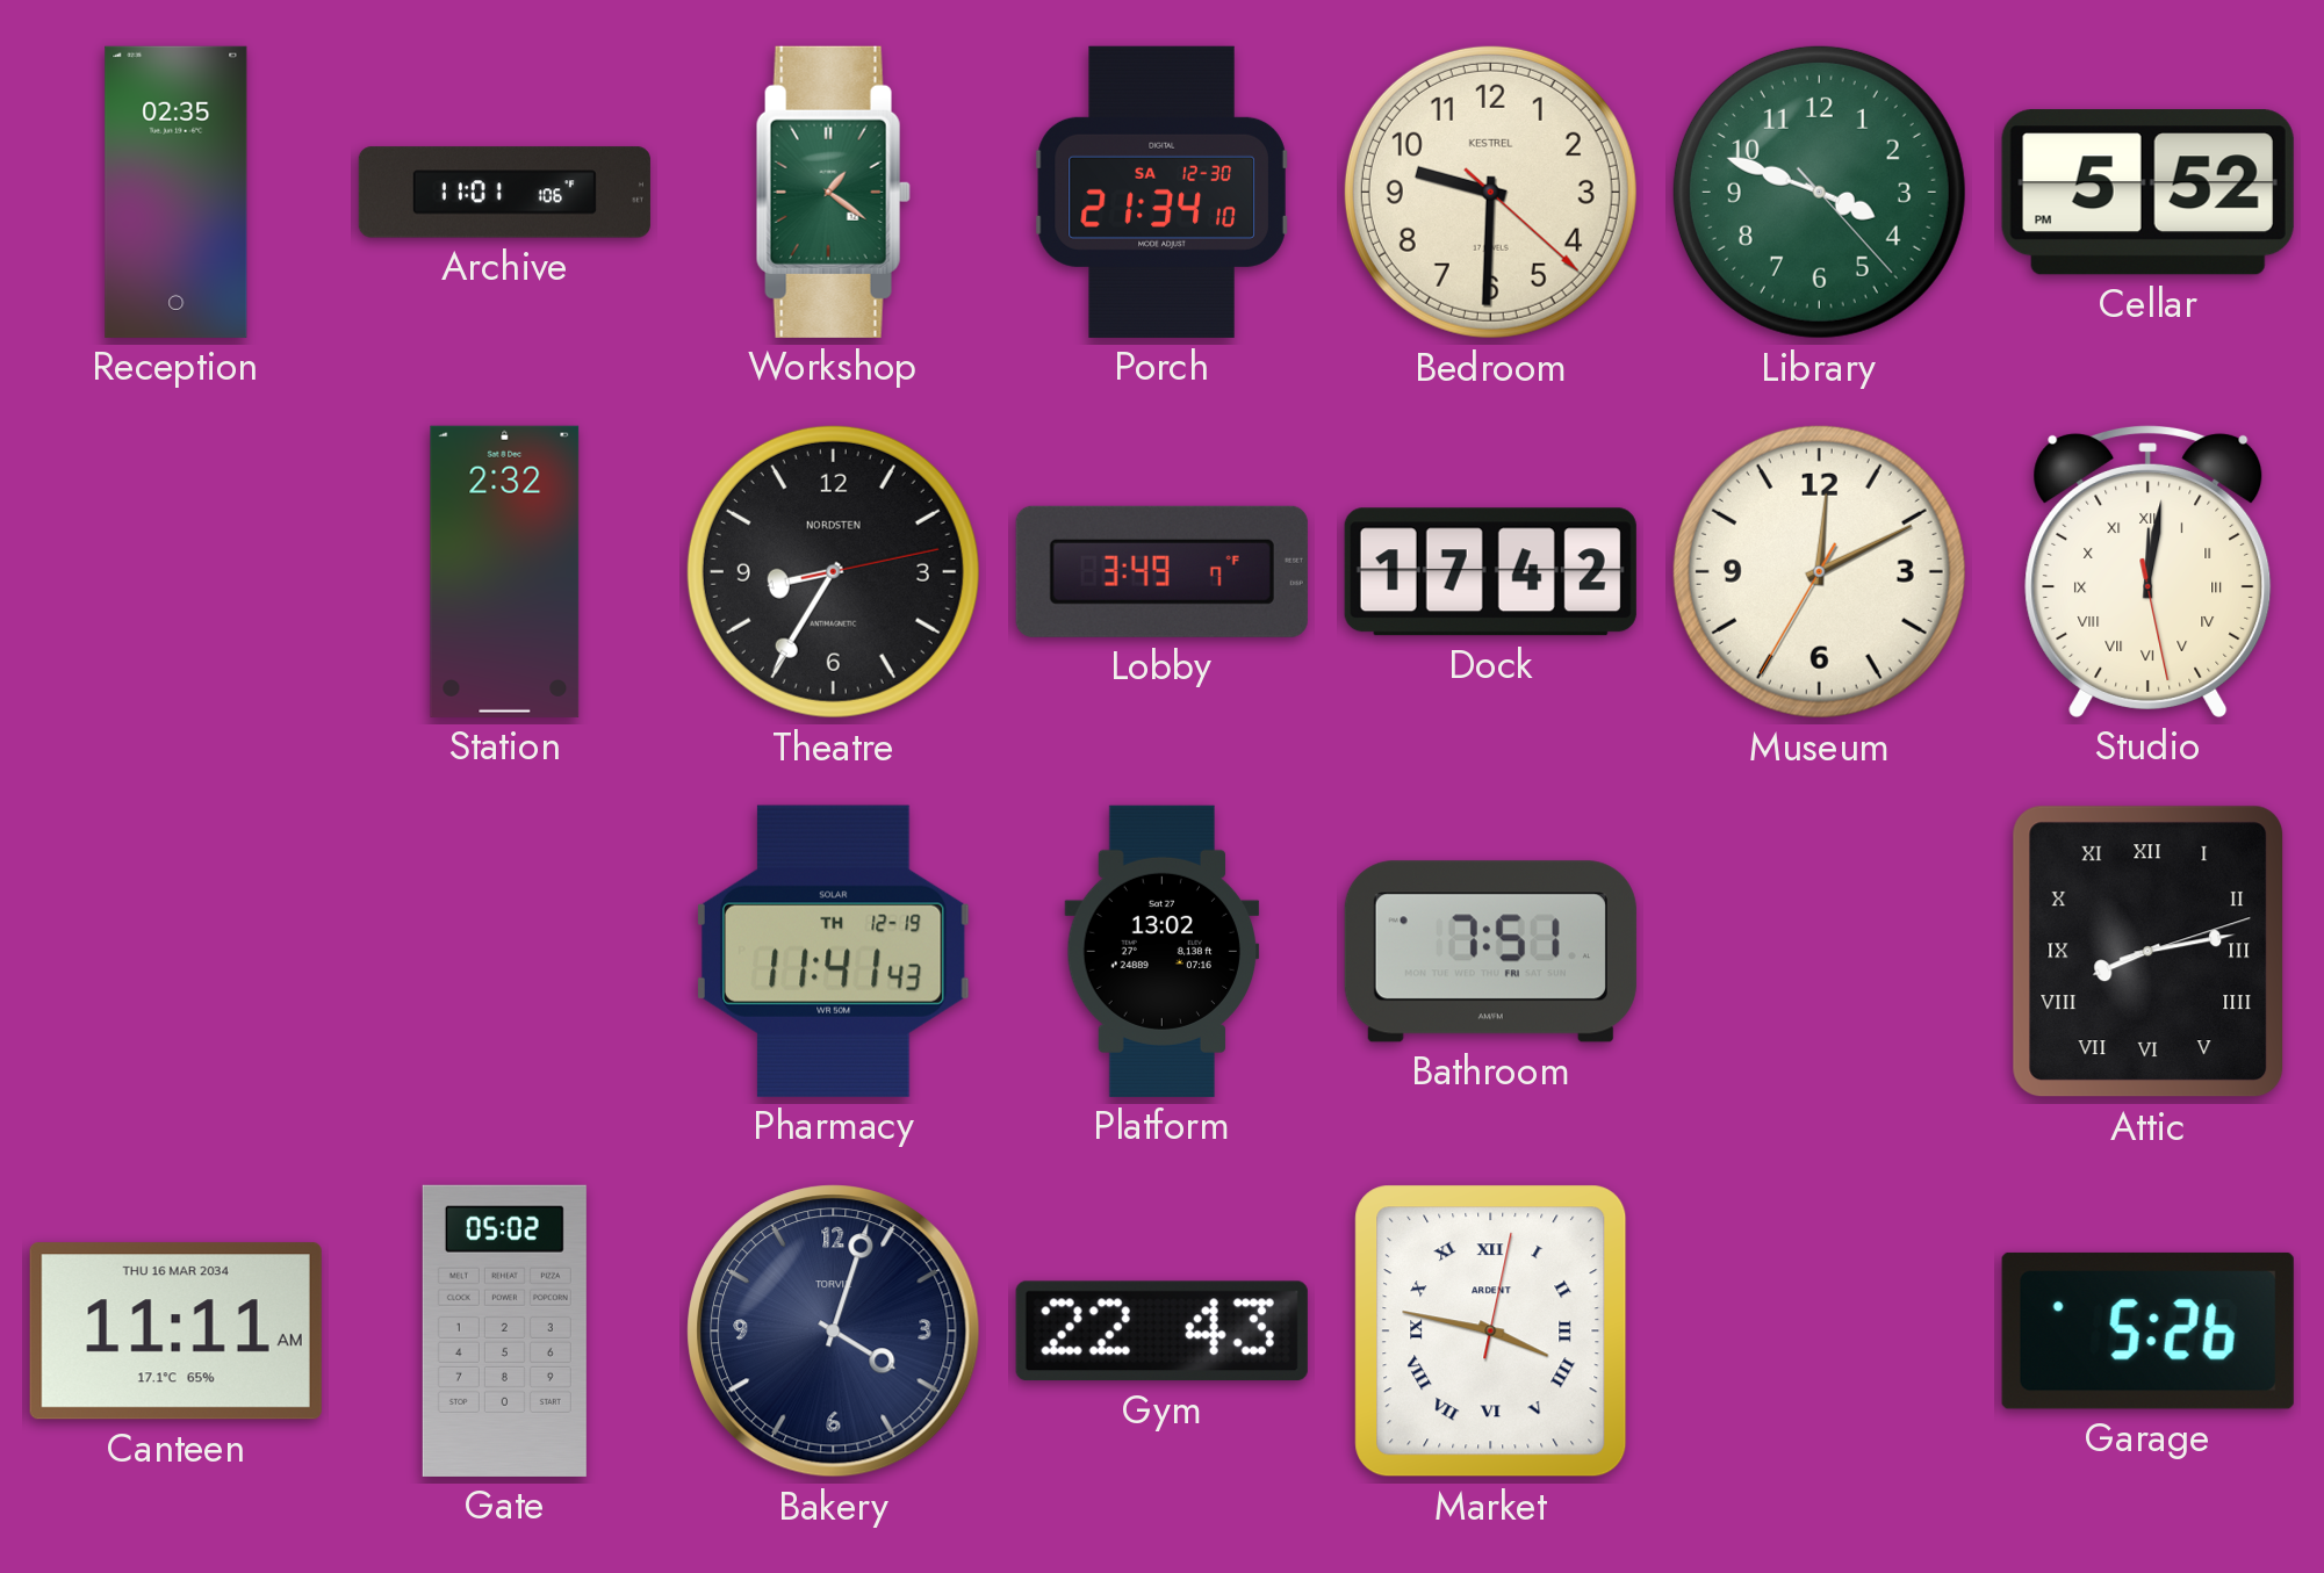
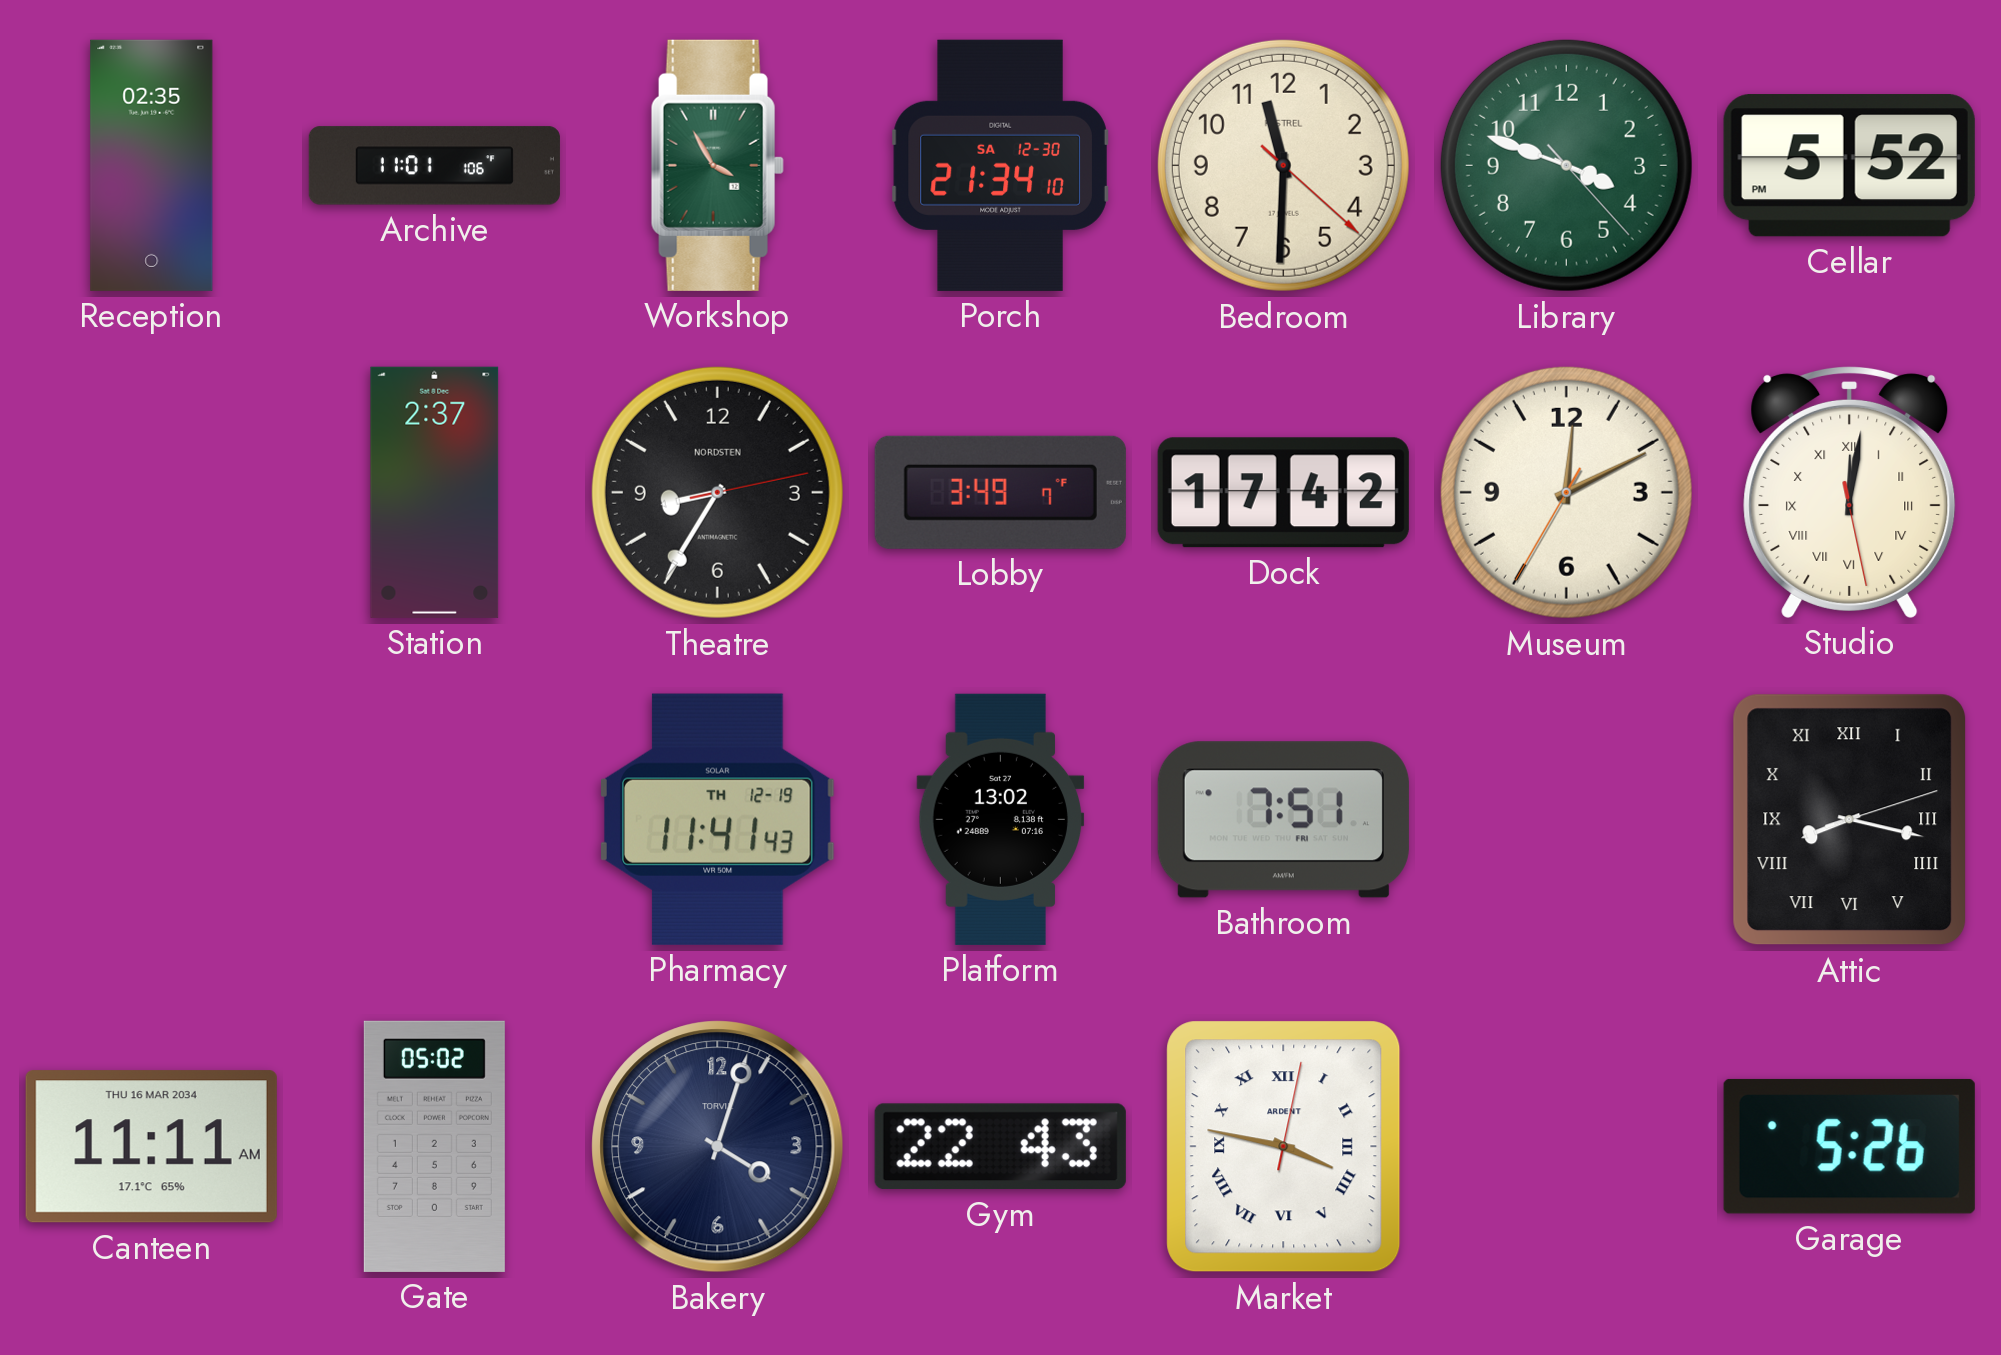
Workshop: 1:21 -> 3:55 (717, 165)
Bedroom: 9:30 -> 11:30 (1283, 165)
Station: 2:32 -> 2:37 (435, 492)
Attic: 8:13 -> 8:17 (1850, 820)
